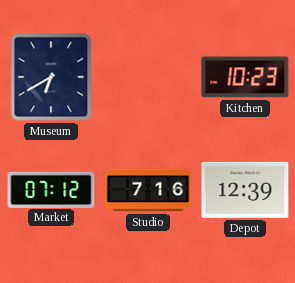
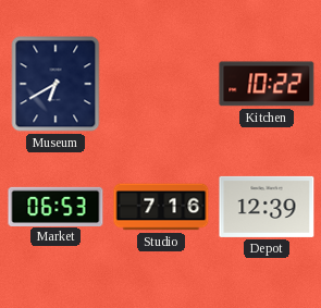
Kitchen: 10:23 -> 10:22 (267, 84)
Market: 07:12 -> 06:53 (55, 206)
